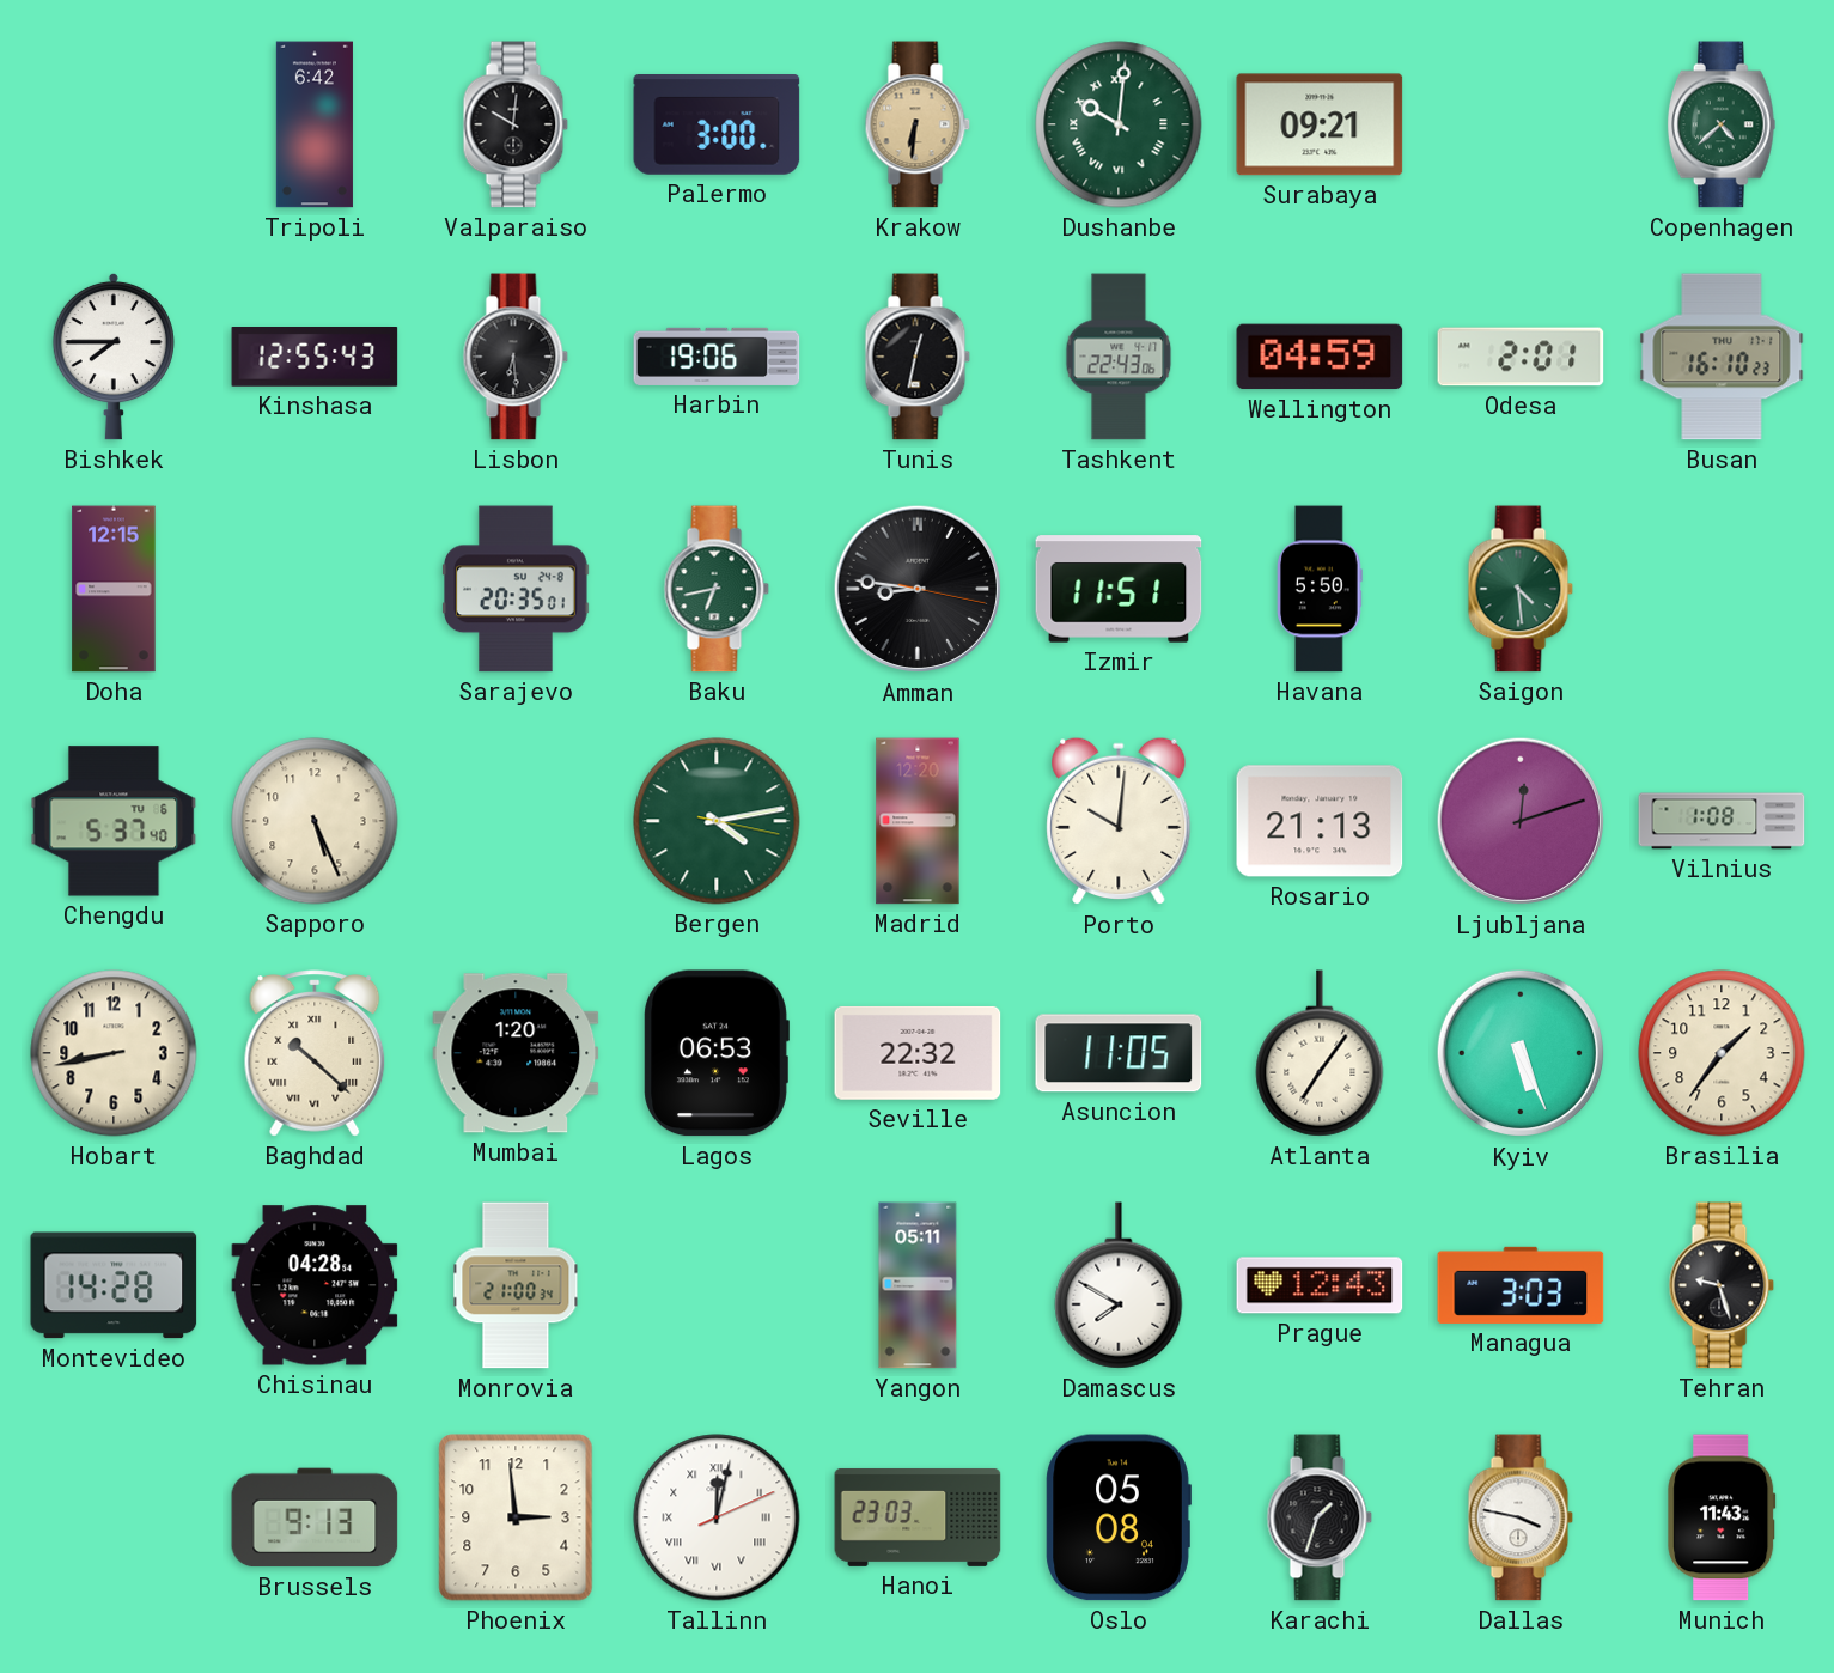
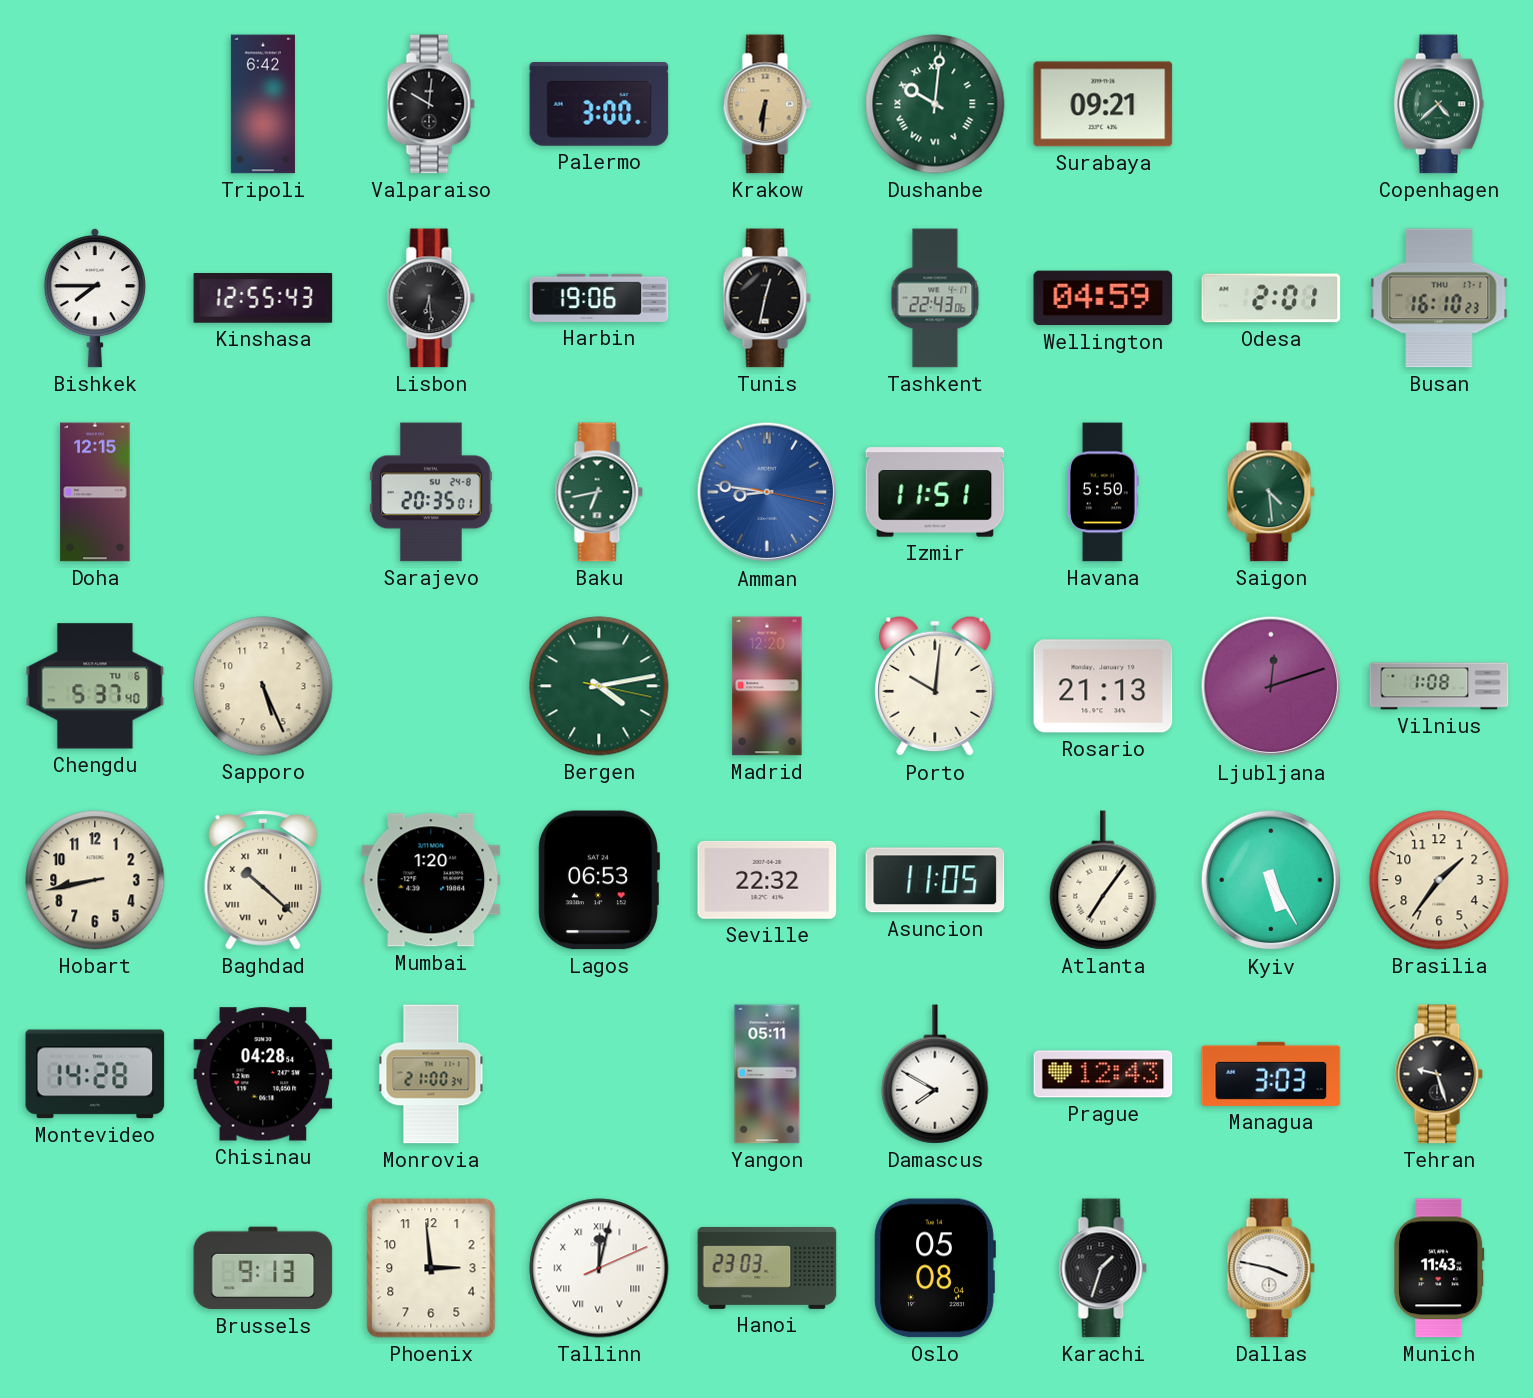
Amman dial: black -> blue (767, 492)
Kyiv: 5:26 -> 5:25 (1271, 880)
